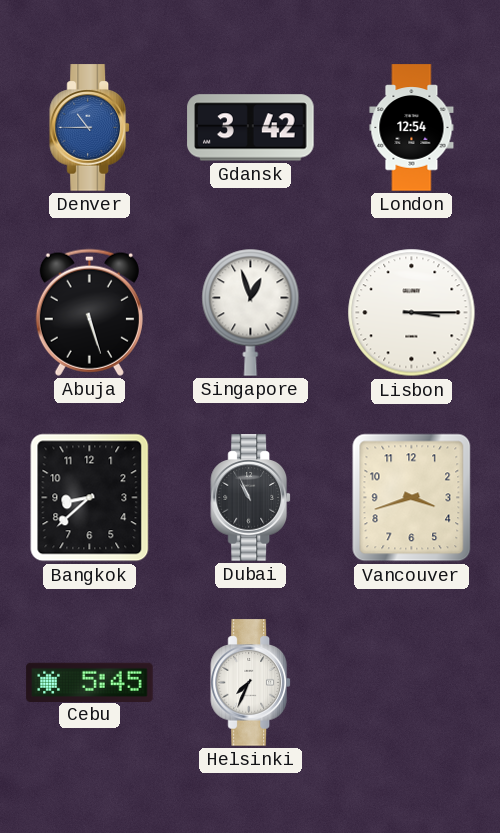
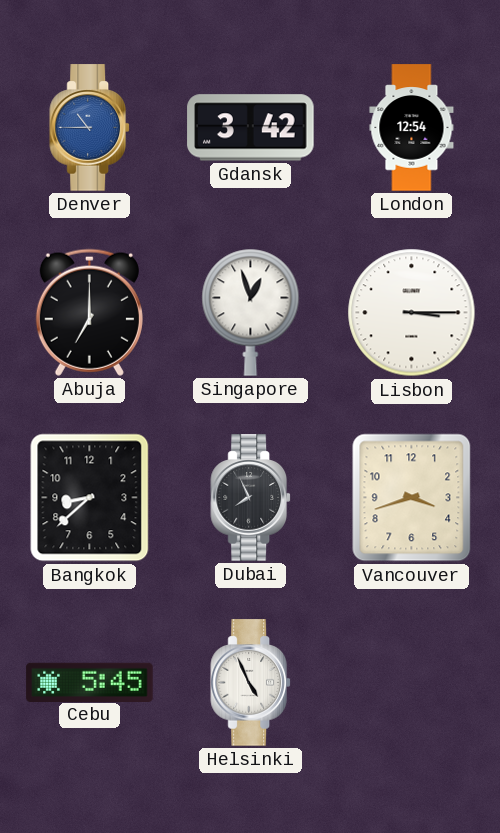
Abuja: 5:27 -> 7:00 (89, 312)
Dubai: 10:56 -> 7:56 (250, 498)
Helsinki: 7:34 -> 4:56 (250, 683)
